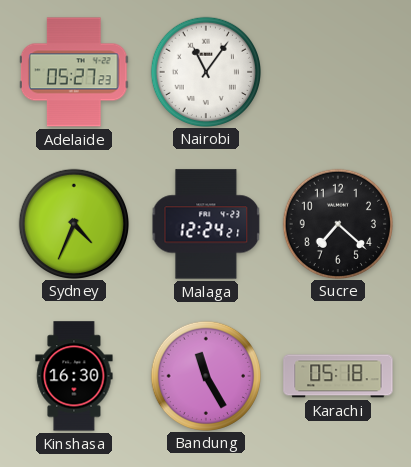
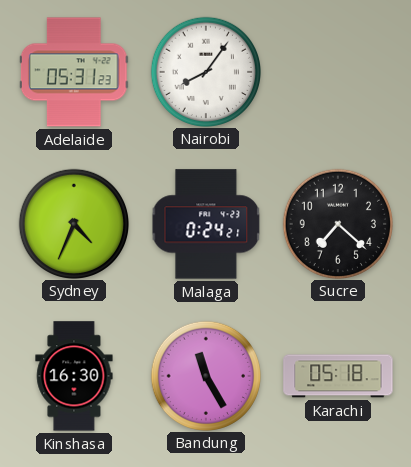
Adelaide: 05:27 -> 05:31 (74, 72)
Nairobi: 11:06 -> 8:06 (205, 71)
Malaga: 12:24 -> 0:24 (206, 224)
